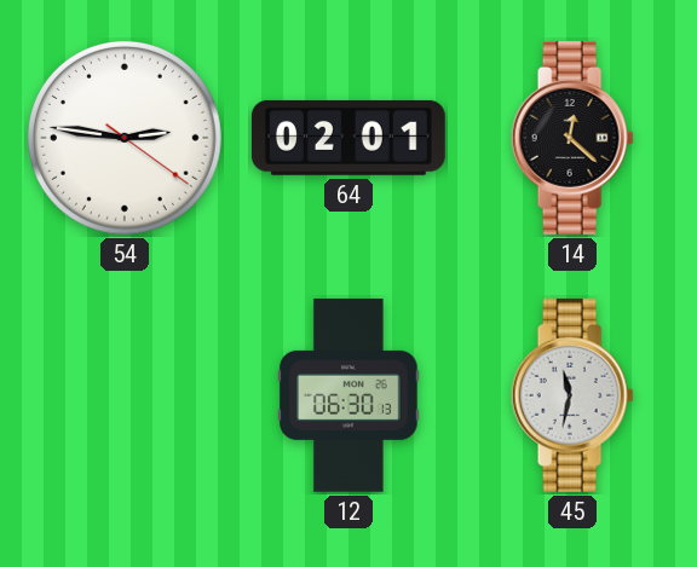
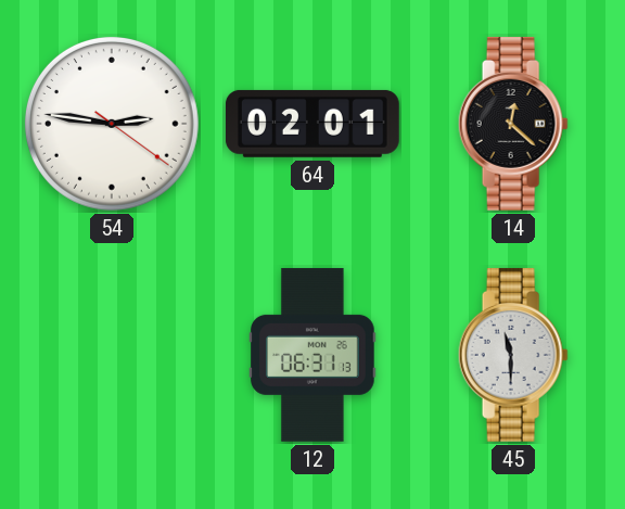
12: 06:30 -> 06:31 (312, 355)
45: 11:32 -> 11:30 (513, 355)
